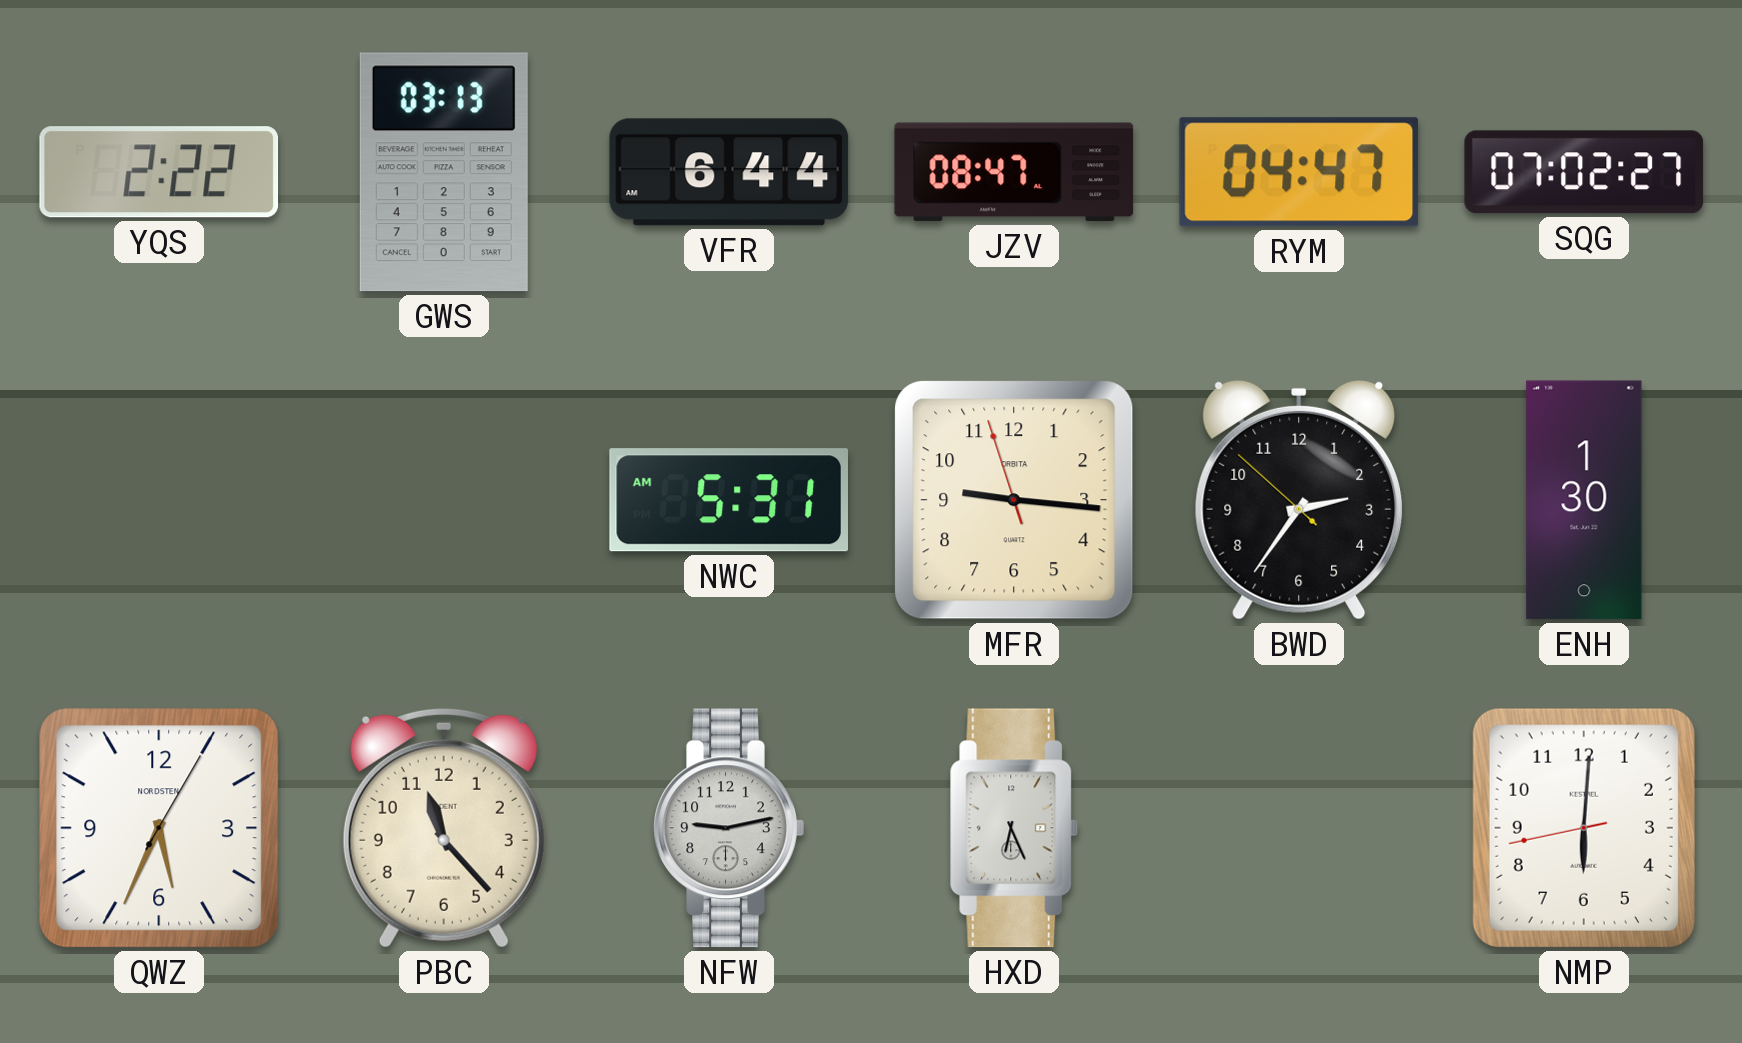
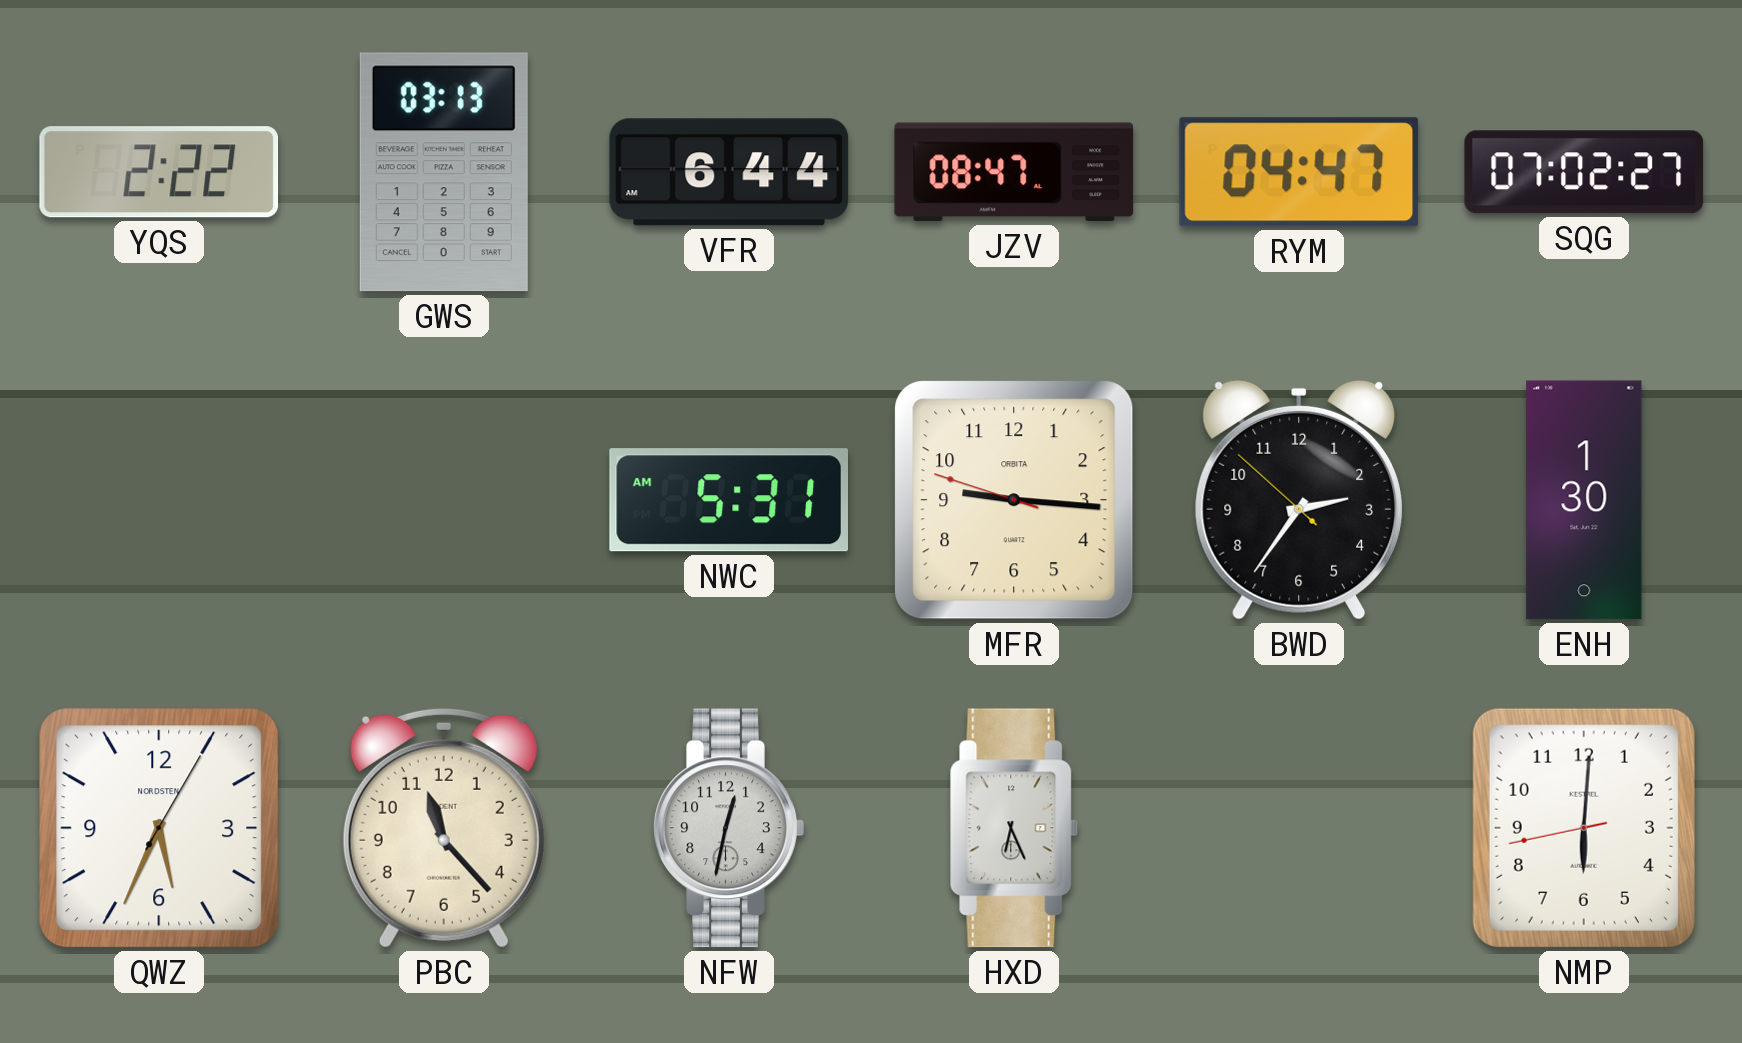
MFR: 9:15:57 -> 9:15:48 (1014, 500)
NFW: 9:13 -> 12:32 (729, 828)
